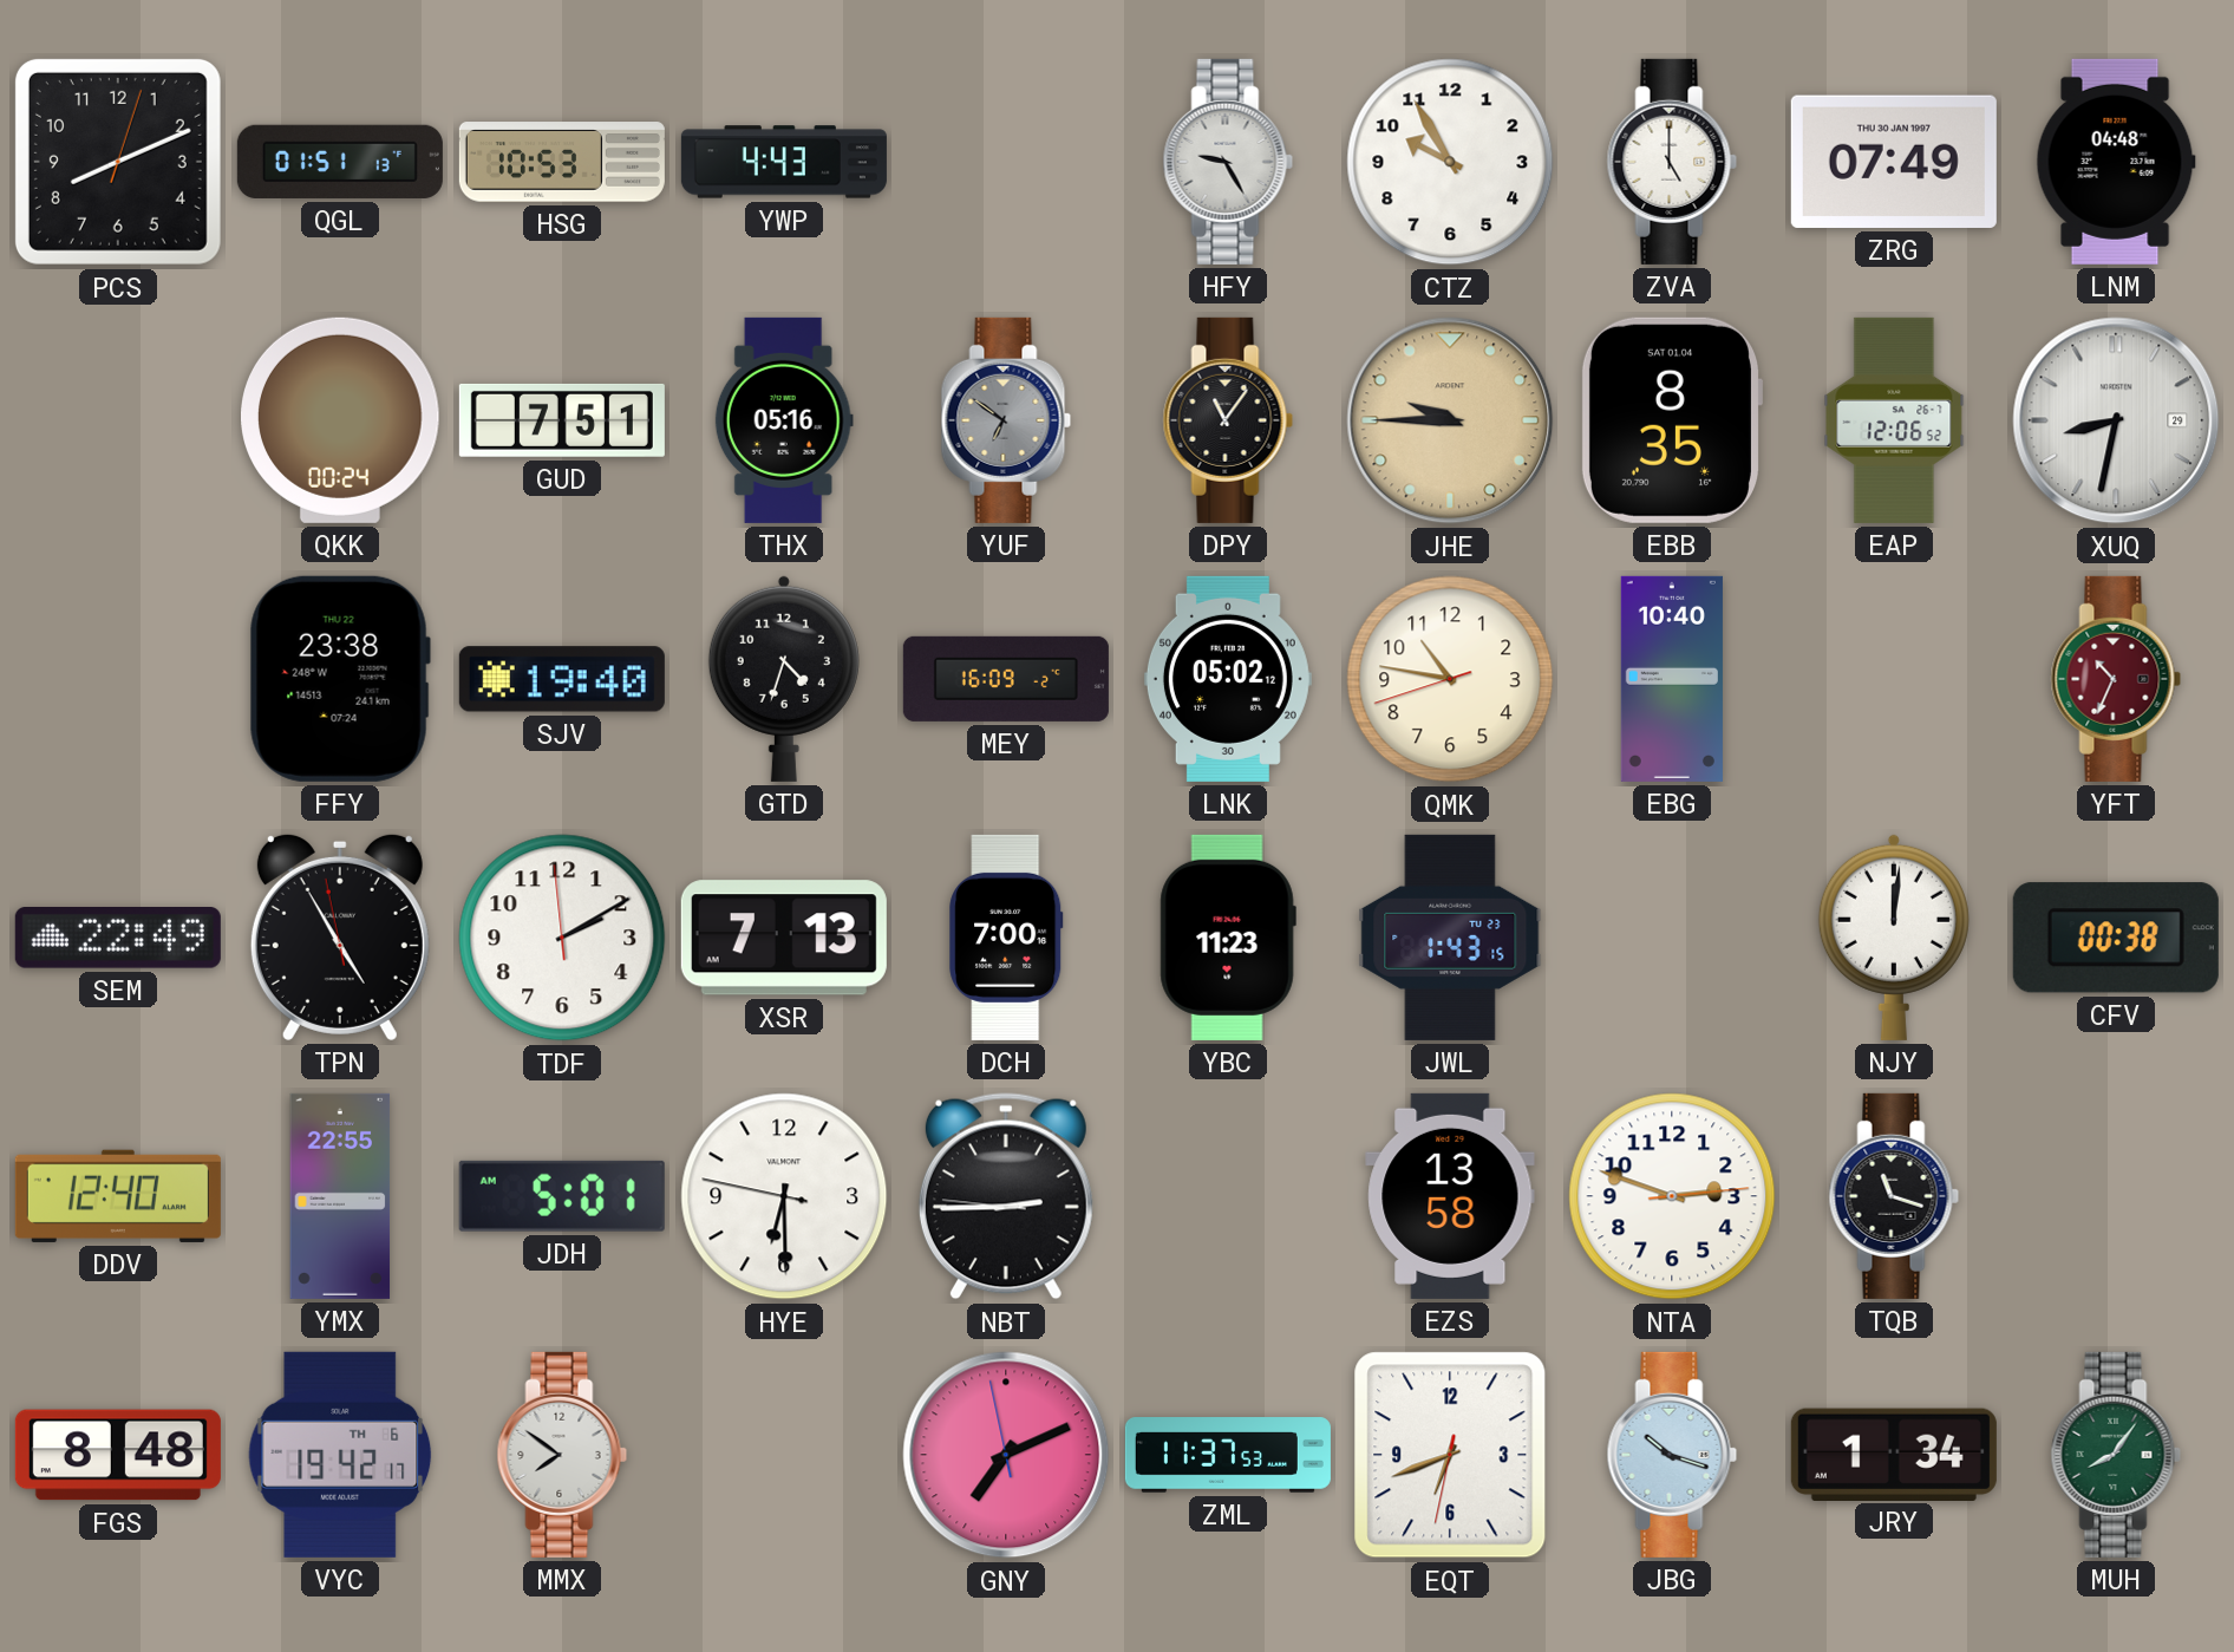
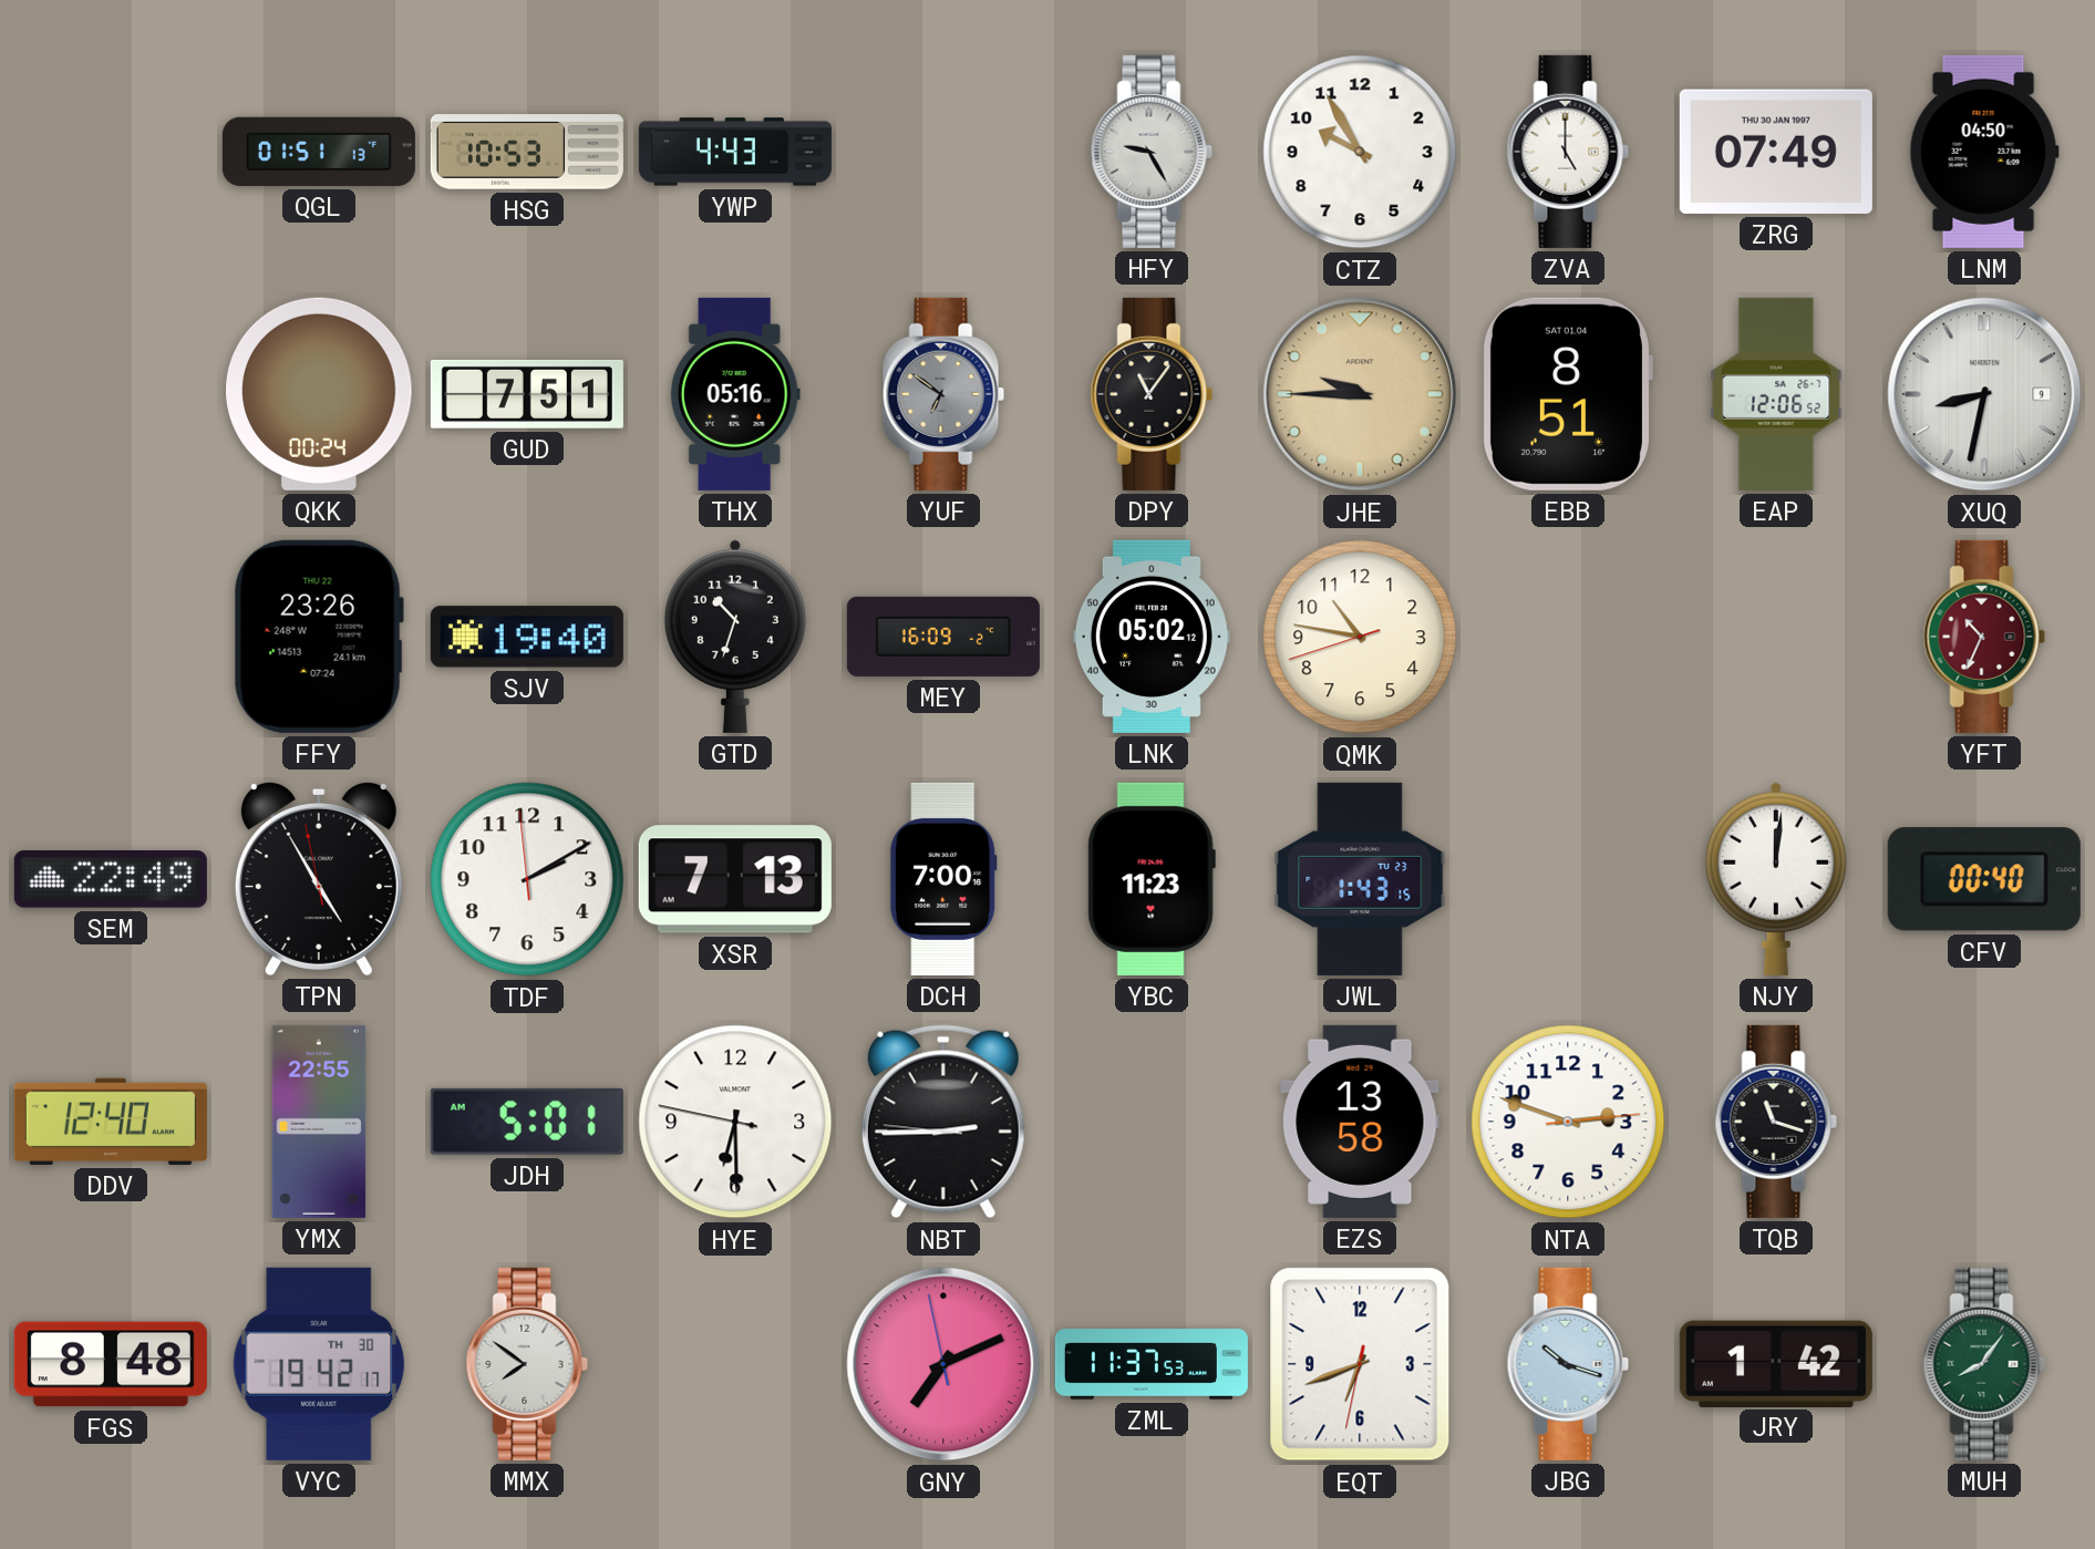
PCS: 8:11 -> none (118, 162)
LNM: 04:48 -> 04:50 (1984, 152)
EBB: 8:35 -> 8:51 (1567, 394)
XUQ date: 29 -> 9 (1984, 394)
FFY: 23:38 -> 23:26 (319, 637)
GTD: 4:33 -> 10:33 (735, 637)
EBG: 10:40 -> none (1672, 679)
CFV: 00:38 -> 00:40 (1984, 879)
VYC date: TH 6 -> TH 30 (319, 1364)
JRY: 1:34 -> 1:42 (1776, 1363)
